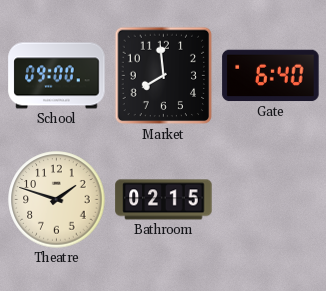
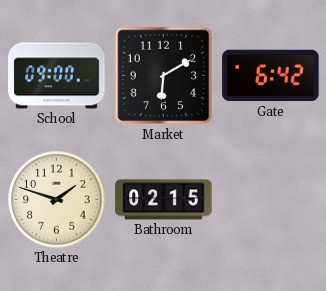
Market: 7:59 -> 6:10 (164, 76)
Gate: 6:40 -> 6:42 (271, 76)
